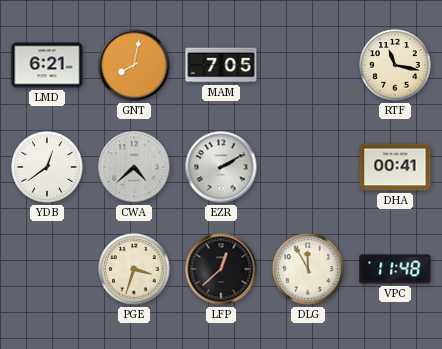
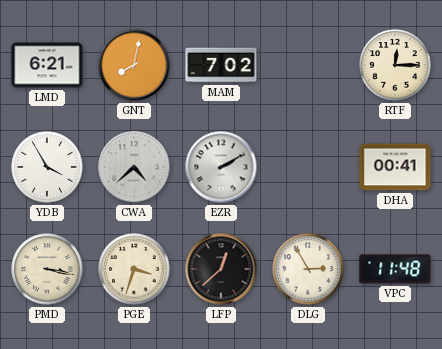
MAM: 7:05 -> 7:02 (221, 65)
RTF: 11:17 -> 12:15 (395, 65)
YDB: 12:39 -> 3:55 (47, 167)
PMD: none -> 3:17 (47, 269)
DLG: 11:55 -> 2:55 (308, 269)
